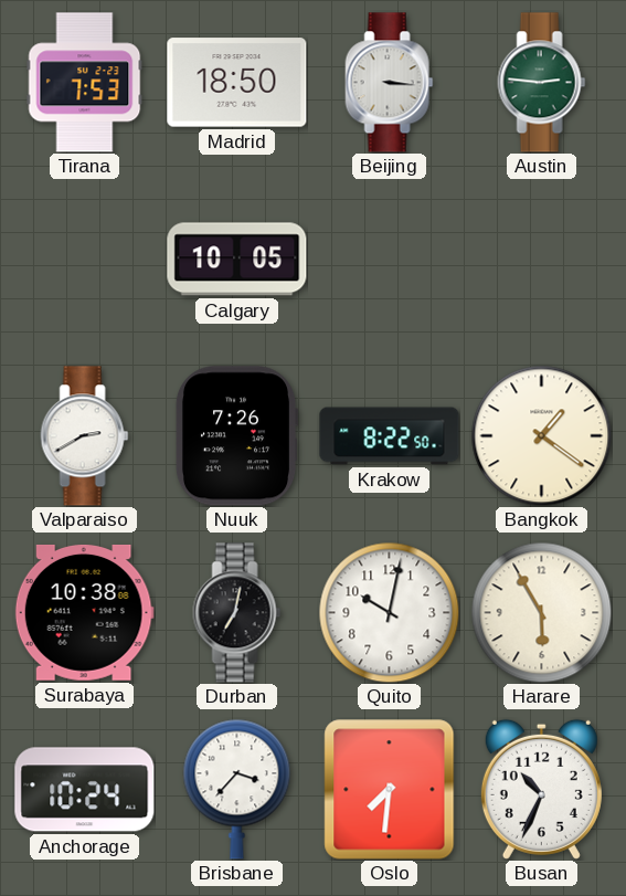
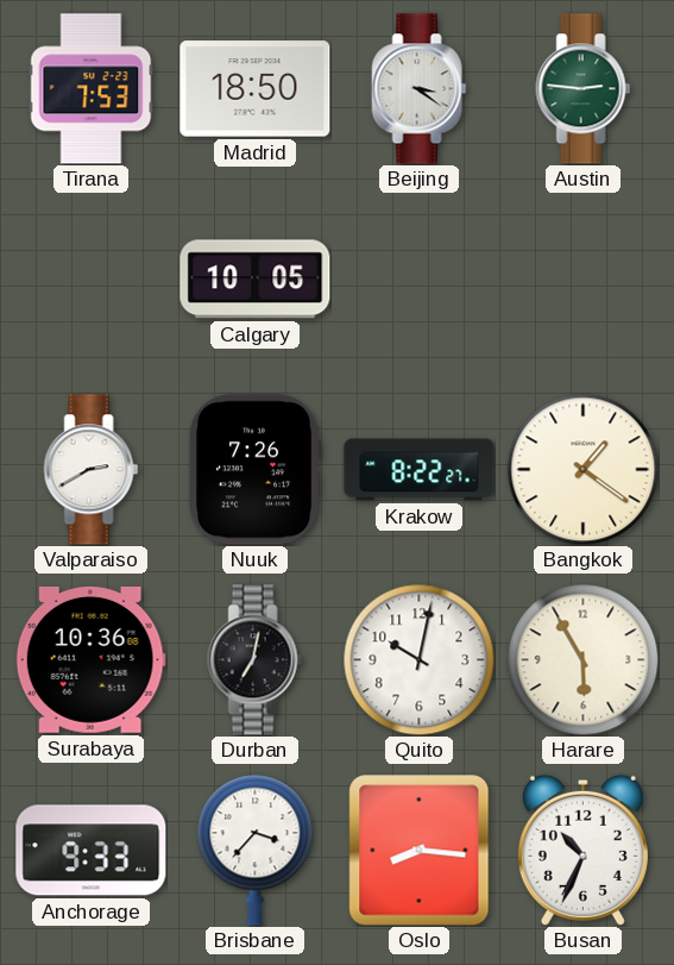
Beijing: 3:16 -> 3:21 (420, 89)
Krakow: 8:22:50 -> 8:22:27 (420, 470)
Surabaya: 10:38 -> 10:36 (90, 659)
Anchorage: 10:24 -> 9:33 (92, 851)
Oslo: 7:31 -> 8:16 (420, 851)
